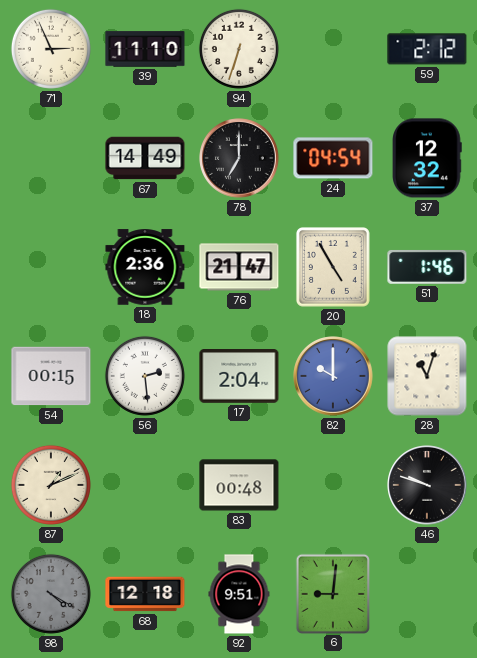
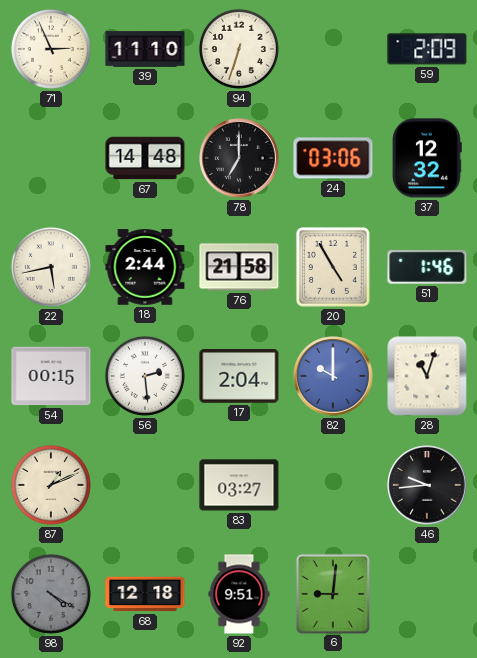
59: 2:12 -> 2:09 (427, 49)
67: 14:49 -> 14:48 (145, 158)
24: 04:54 -> 03:06 (333, 158)
22: none -> 5:43 (51, 267)
18: 2:36 -> 2:44 (145, 267)
76: 21:47 -> 21:58 (239, 267)
83: 00:48 -> 03:27 (239, 485)
46: 9:48 -> 9:44 (427, 485)
